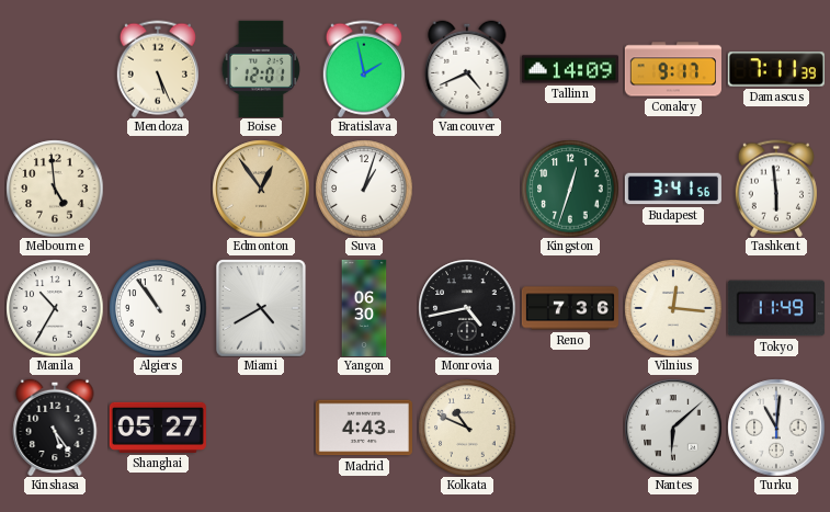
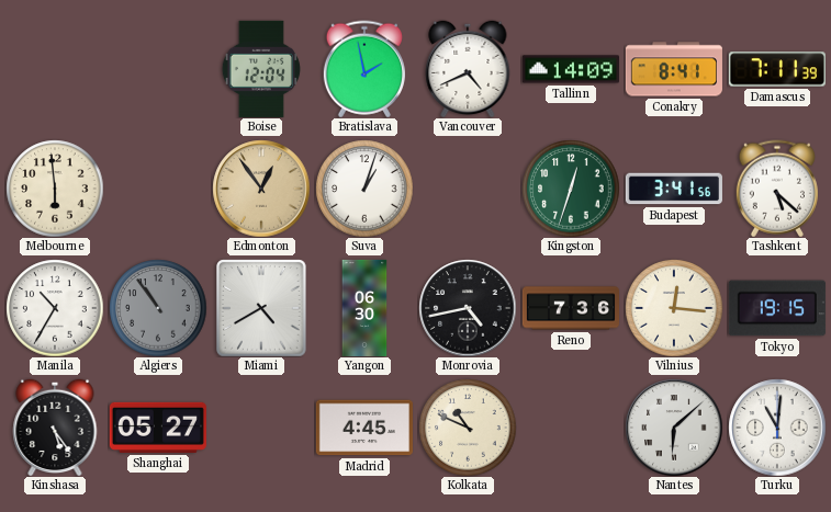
Mendoza: 5:26 -> none (158, 69)
Boise: 12:01 -> 12:04 (261, 69)
Conakry: 9:17 -> 8:41 (674, 69)
Melbourne: 4:59 -> 5:59 (55, 189)
Tashkent: 5:59 -> 5:22 (777, 189)
Algiers dial: white -> grey (158, 308)
Tokyo: 11:49 -> 19:15 (777, 308)
Madrid: 4:43 -> 4:45 (364, 428)
